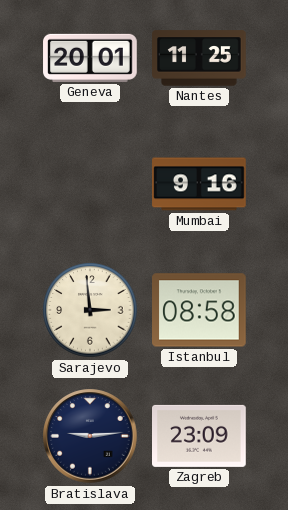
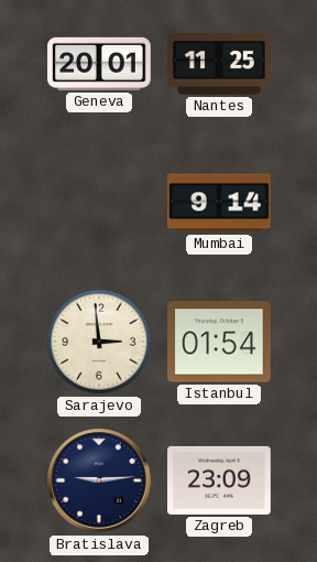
Mumbai: 9:16 -> 9:14 (219, 203)
Istanbul: 08:58 -> 01:54 (220, 342)
